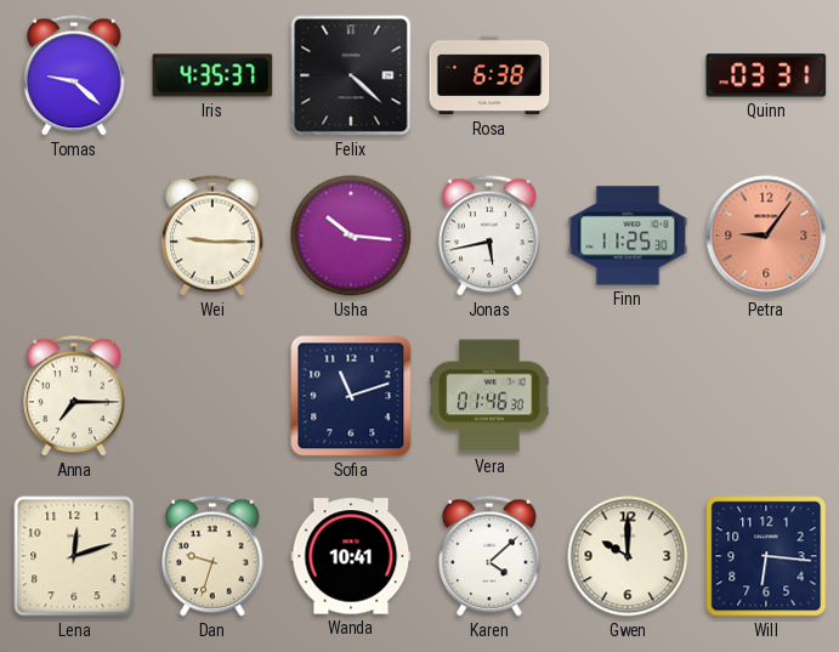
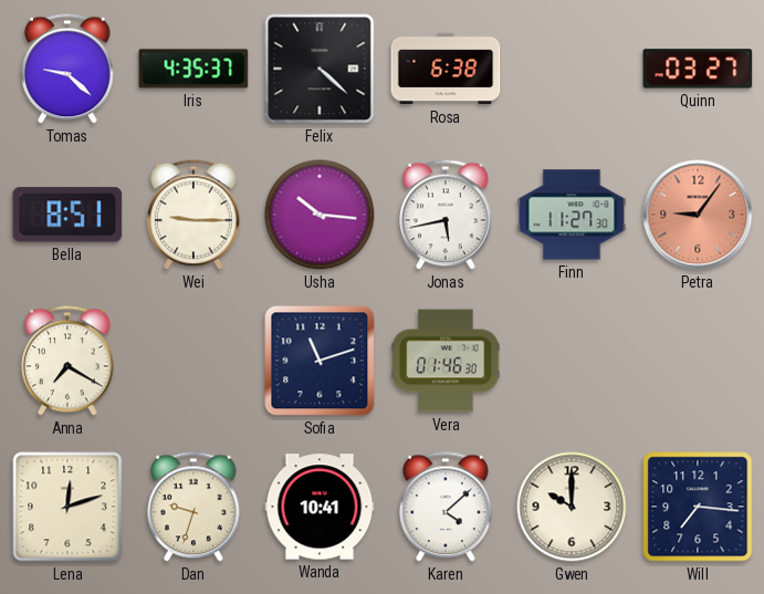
Quinn: 03:31 -> 03:27 (698, 69)
Bella: none -> 8:51 (67, 215)
Finn: 11:25 -> 11:27 (572, 215)
Anna: 7:15 -> 7:20 (69, 361)
Will: 6:16 -> 7:16 (698, 507)
